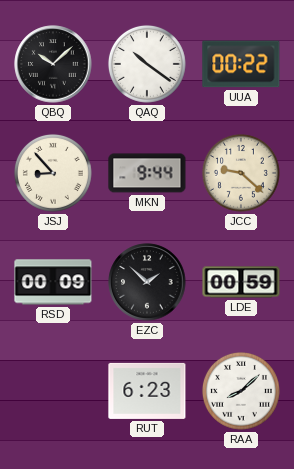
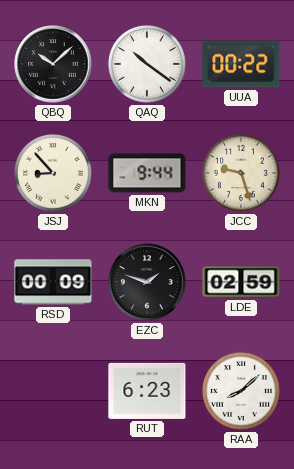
JCC: 9:22 -> 9:27 (241, 173)
EZC: 1:52 -> 1:48 (147, 282)
LDE: 00:59 -> 02:59 (241, 282)
